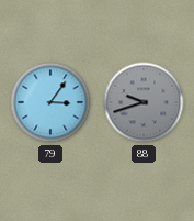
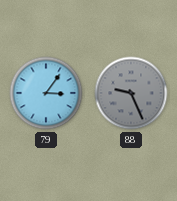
88: 9:42 -> 9:26 (131, 93)
